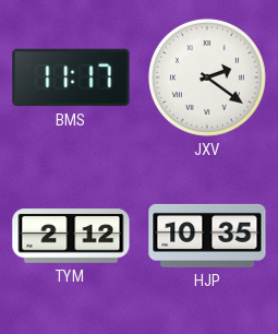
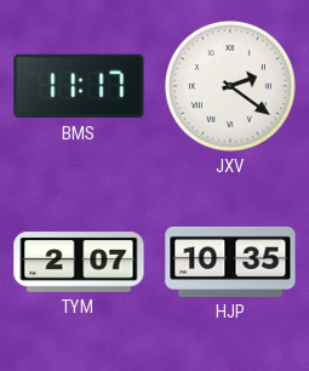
TYM: 2:12 -> 2:07 (79, 262)
